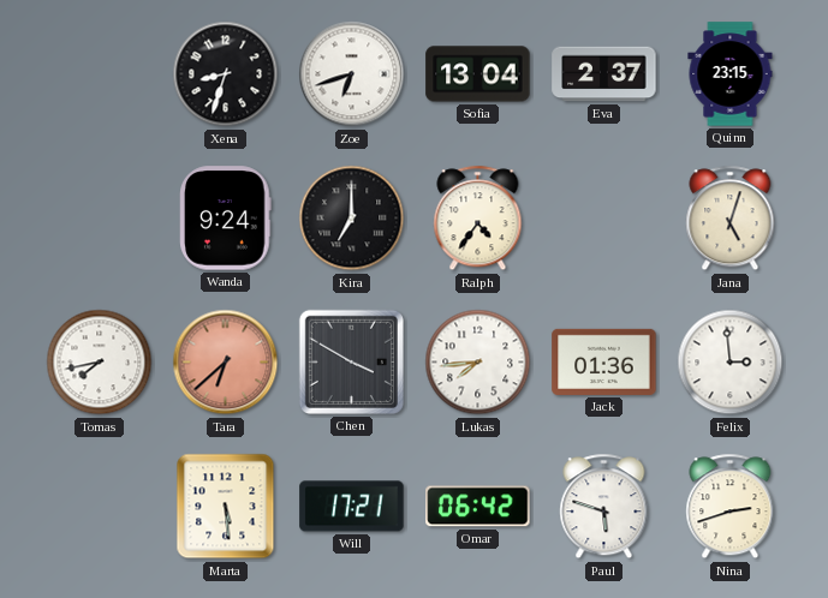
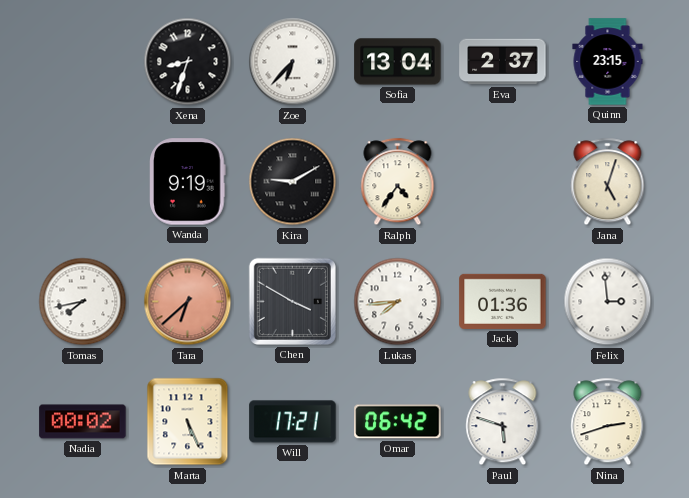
Zoe: 6:42 -> 6:37 (293, 62)
Wanda: 9:24 -> 9:19 (188, 182)
Kira: 7:00 -> 9:10 (293, 182)
Nadia: none -> 00:02 (83, 422)
Marta: 5:29 -> 5:26 (188, 422)
